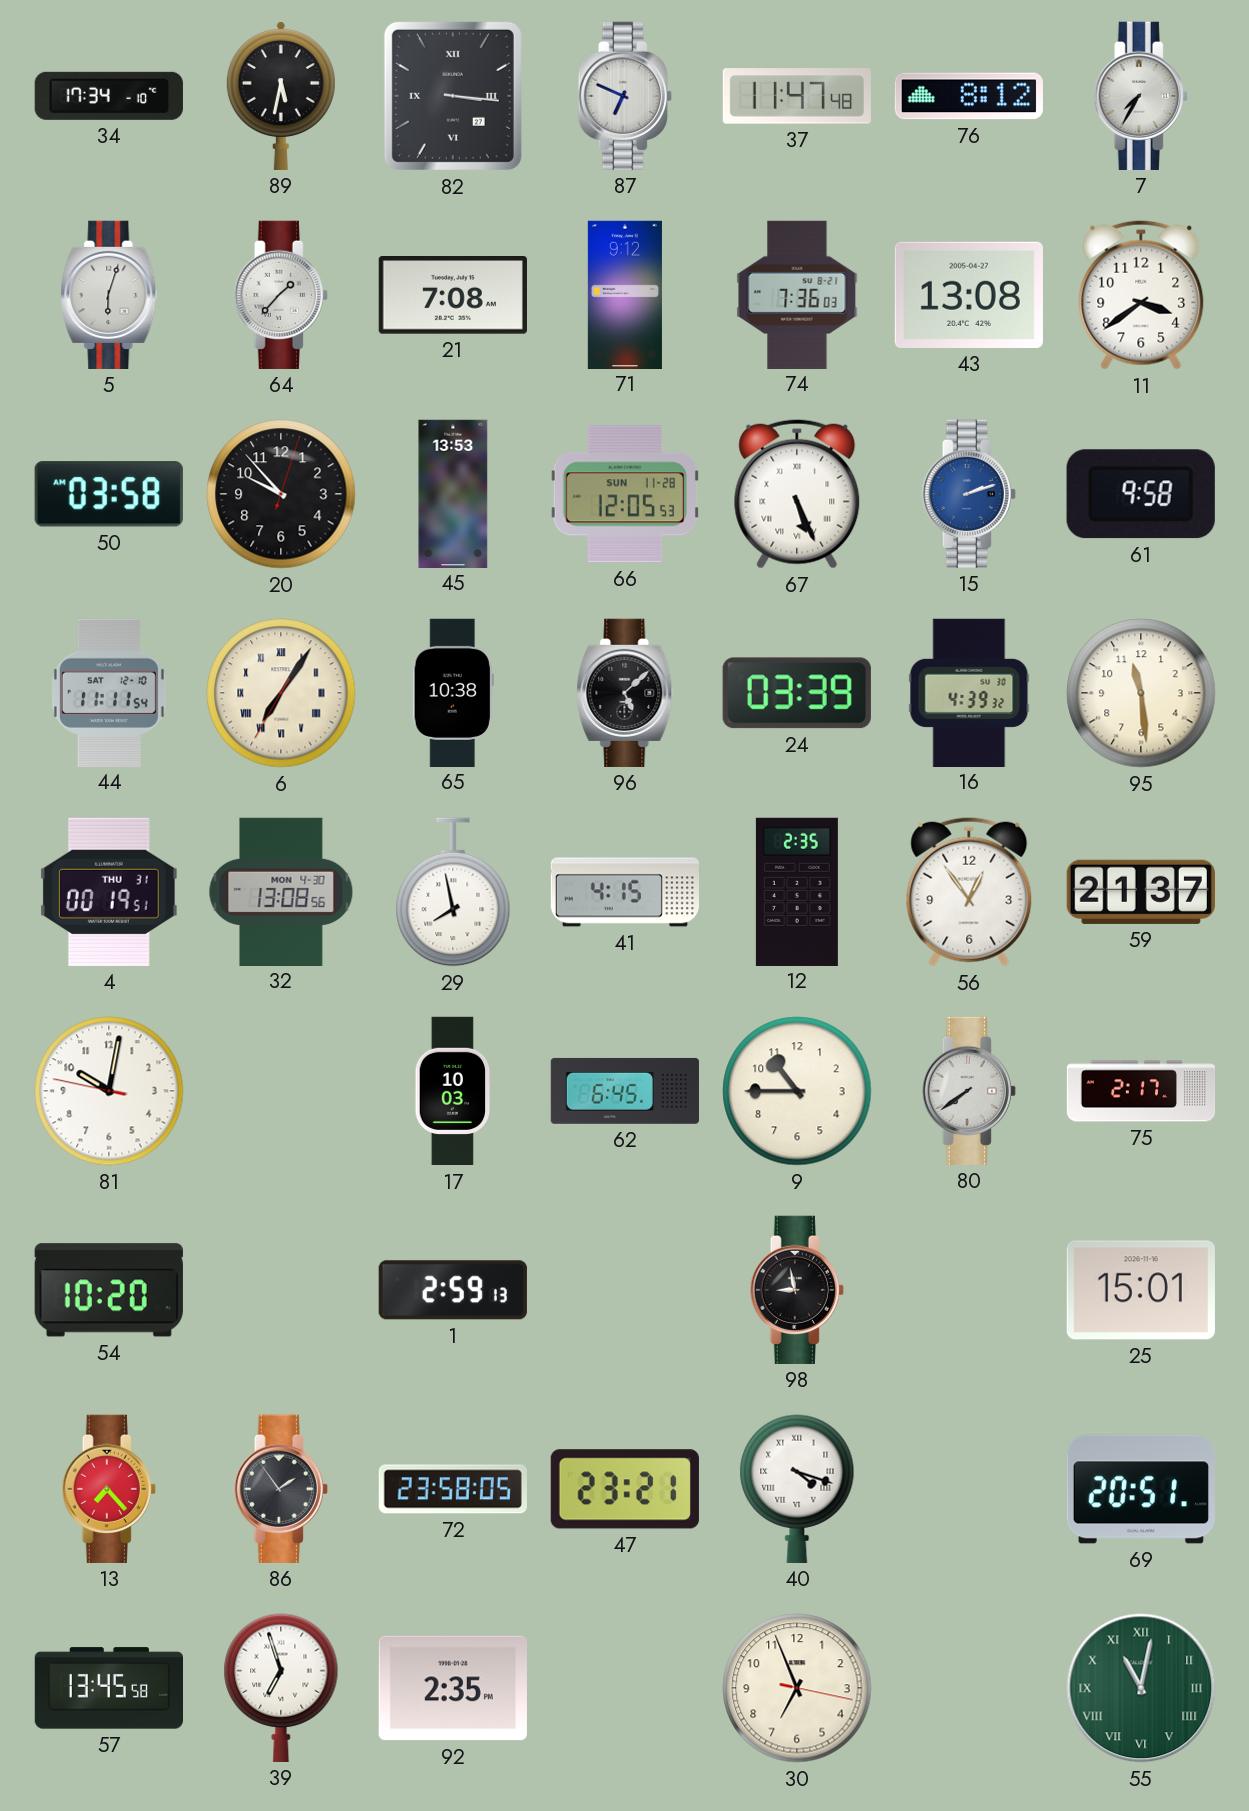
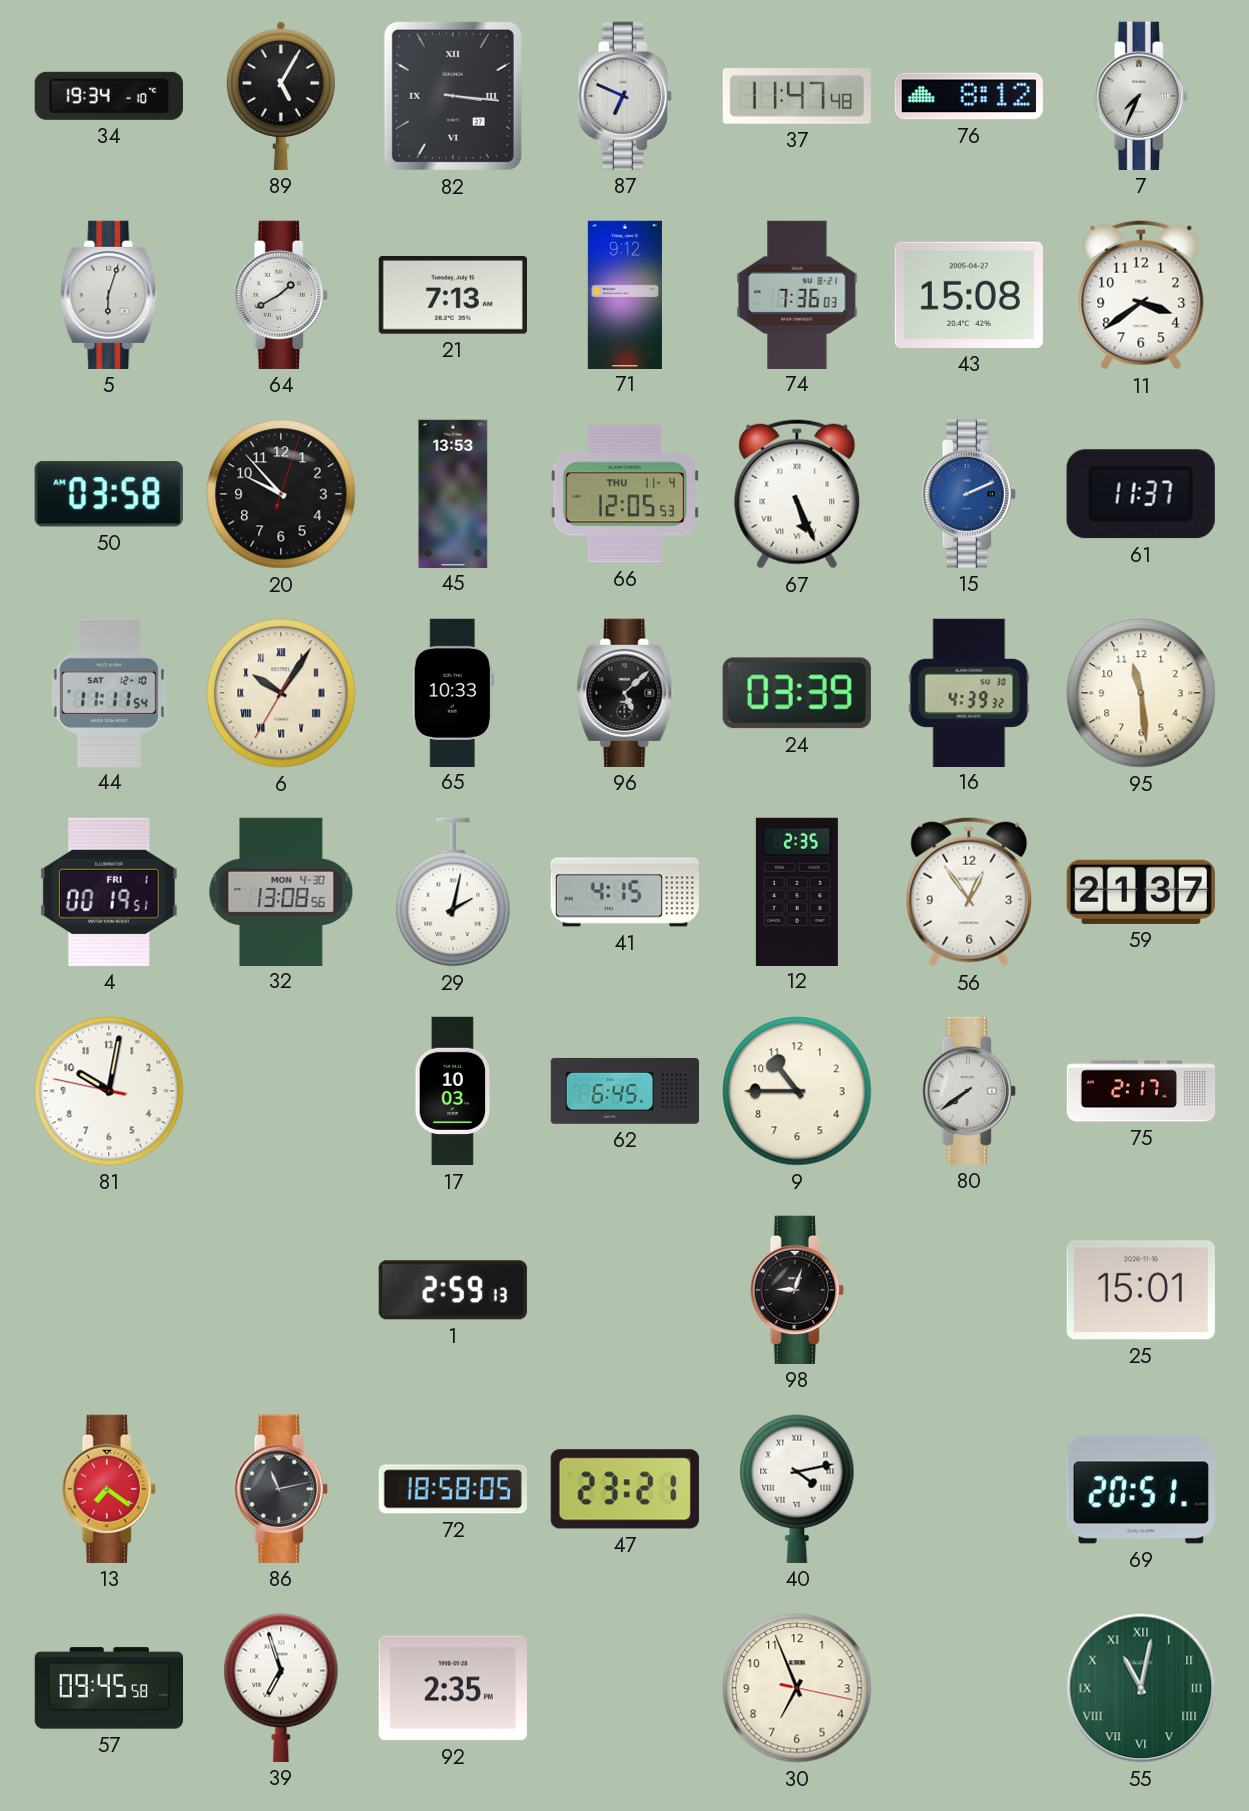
34: 17:34 -> 19:34 (109, 96)
89: 5:32 -> 5:05 (281, 95)
7: 7:35 -> 7:34 (1141, 96)
64: 1:37 -> 1:40 (281, 295)
21: 7:08 -> 7:13 (453, 296)
43: 13:08 -> 15:08 (969, 295)
66 date: SUN 11-28 -> THU 11-4 (625, 494)
15: 2:12 -> 2:11 (969, 494)
61: 9:58 -> 11:37 (1141, 494)
6: 7:05 -> 10:05 (281, 693)
65: 10:38 -> 10:33 (453, 692)
4 date: THU 31 -> FRI 1 (109, 892)
29: 7:58 -> 2:02 (453, 892)
54: 10:20 -> none (109, 1290)
98: 8:58 -> 9:03 (797, 1290)
13: 7:23 -> 7:21 (109, 1489)
86: 1:54 -> 11:13 (281, 1489)
72: 23:58 -> 18:58 (453, 1489)
40: 4:18 -> 4:13 (797, 1489)
57: 13:45 -> 09:45 (108, 1688)
